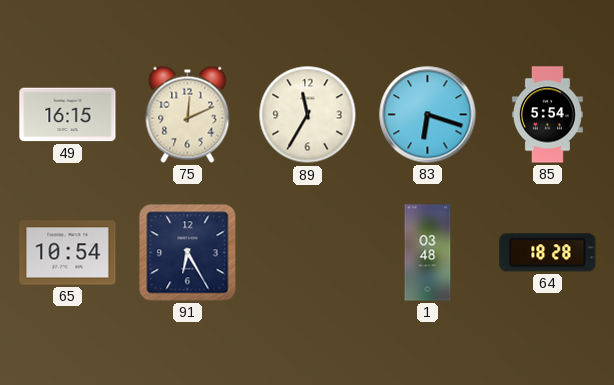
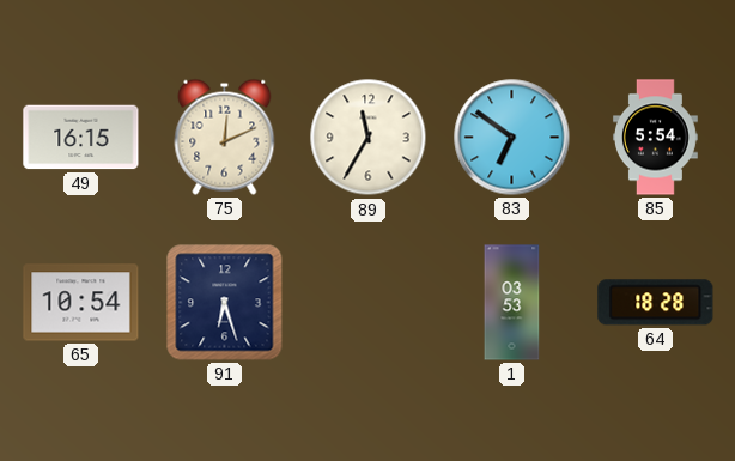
83: 6:18 -> 6:51 (512, 138)
91: 6:25 -> 6:27 (225, 303)
1: 03:48 -> 03:53 (512, 303)
